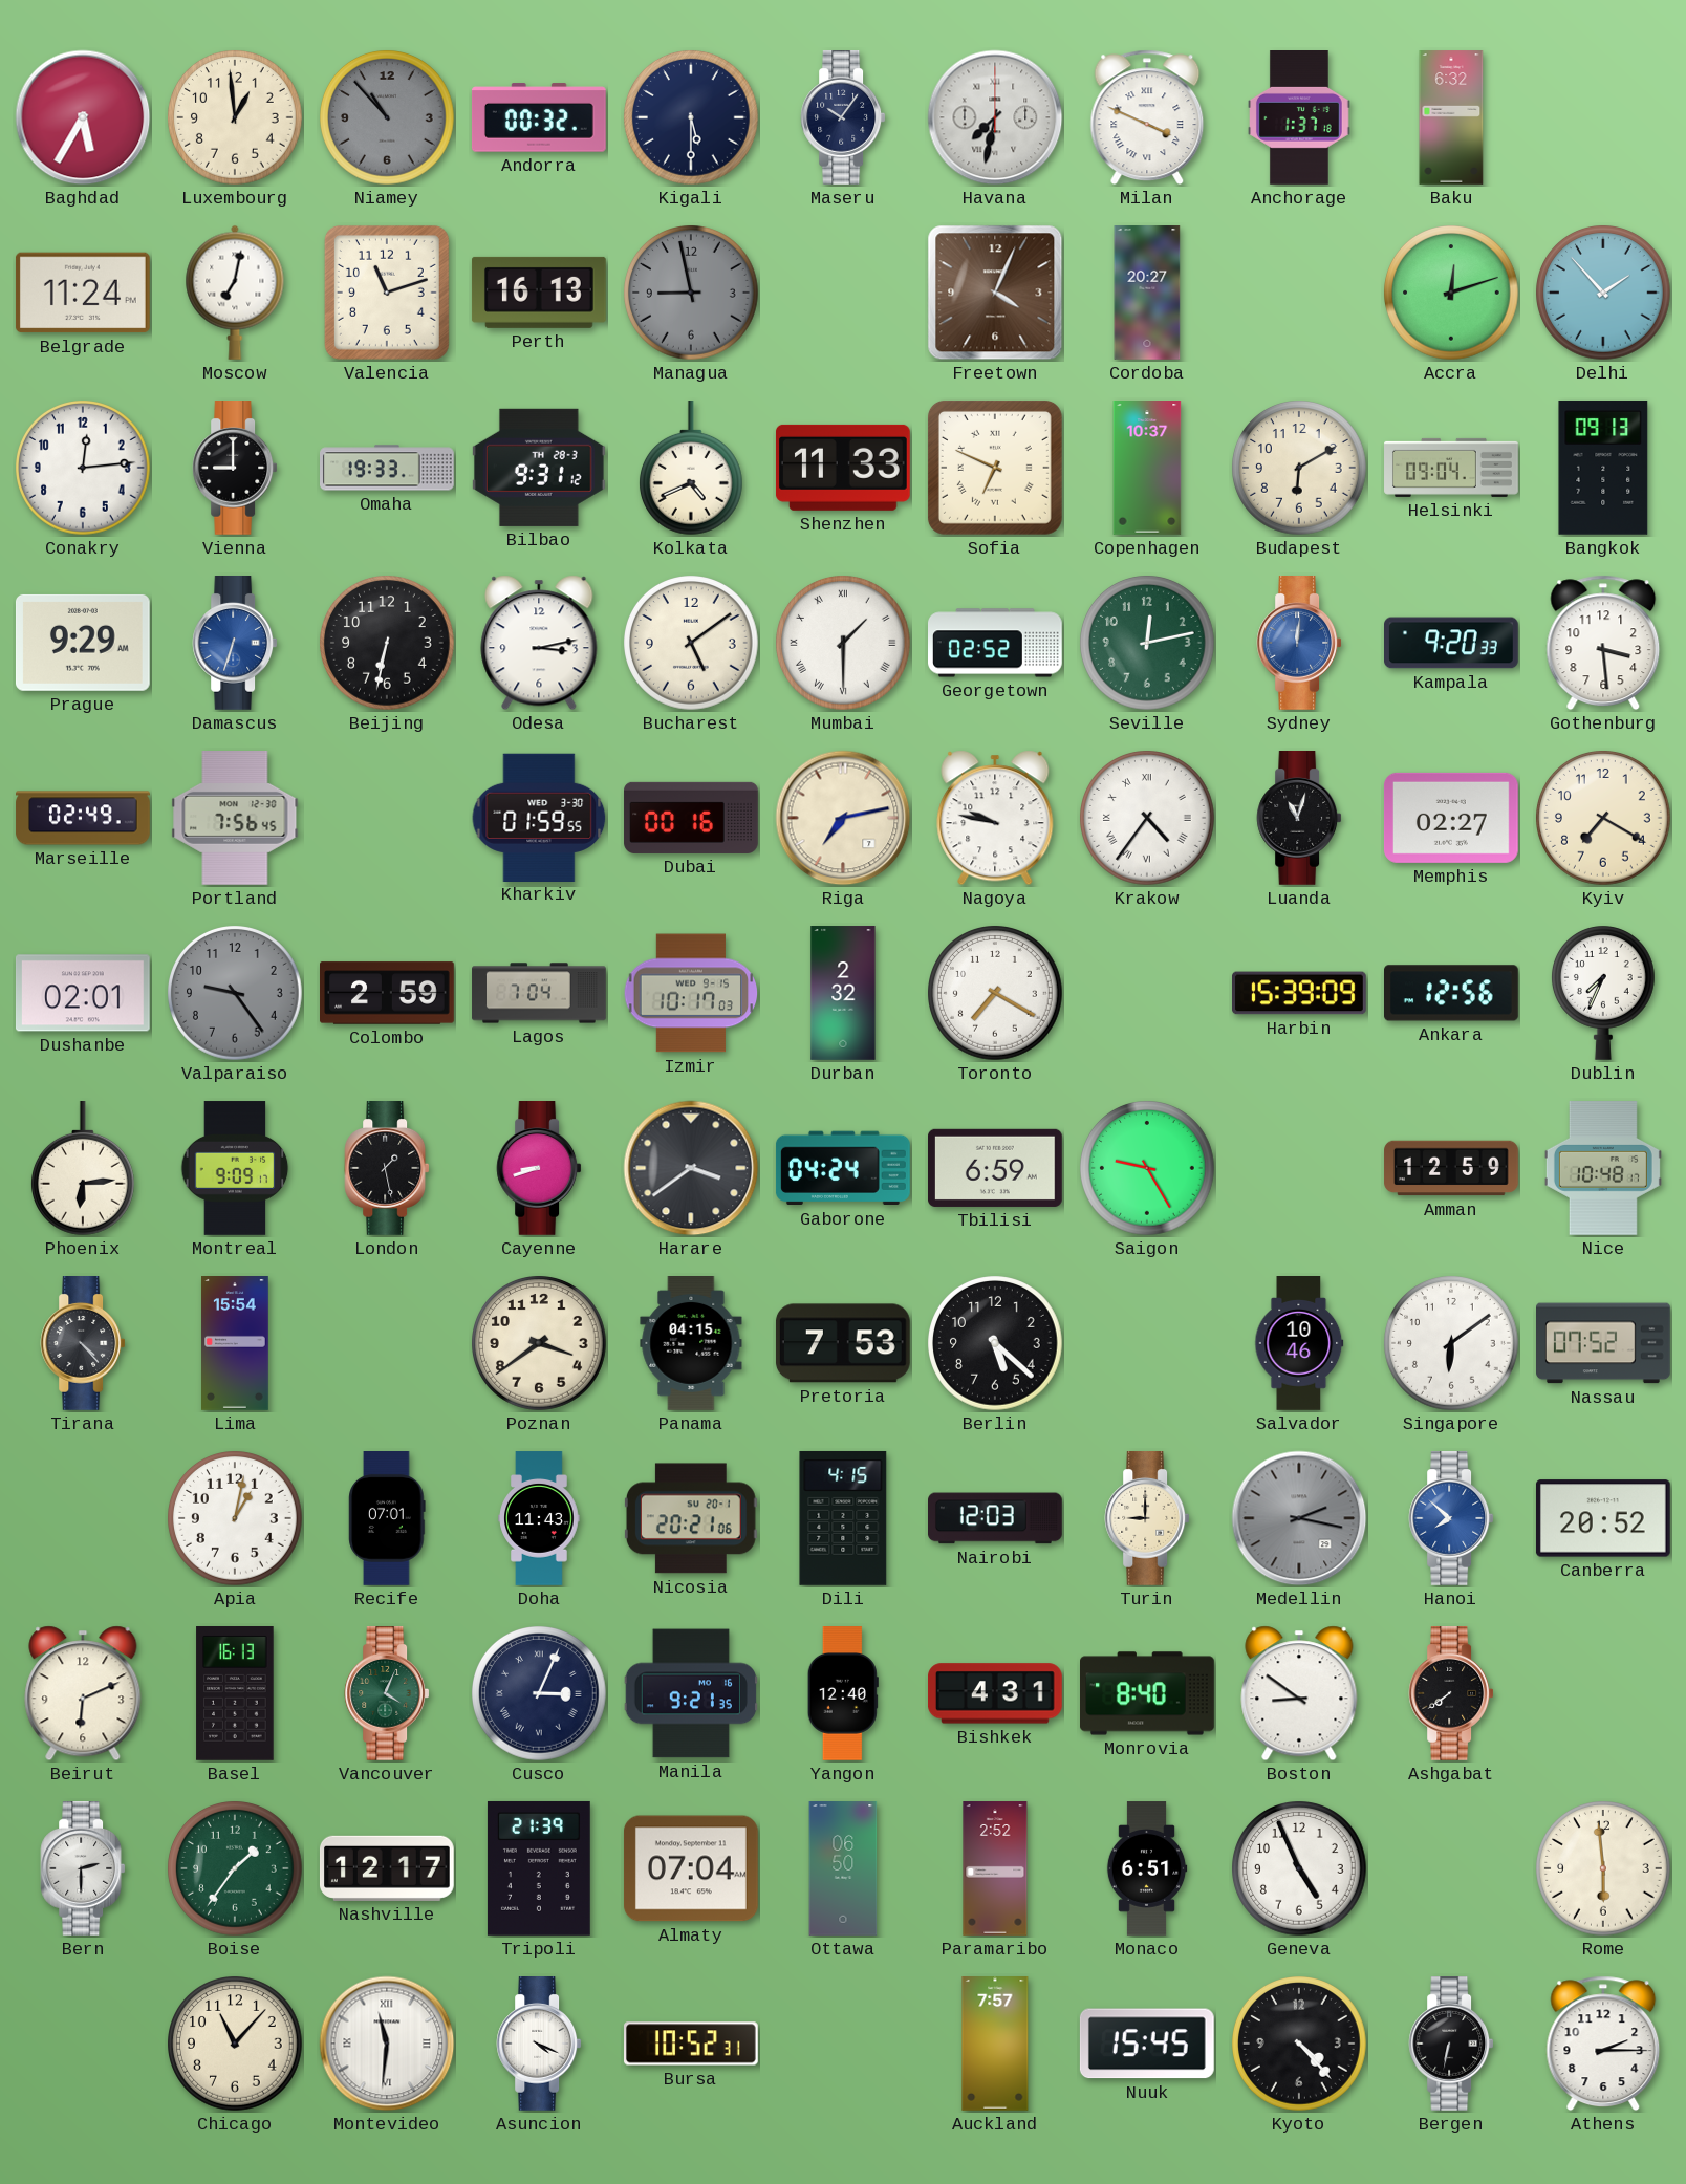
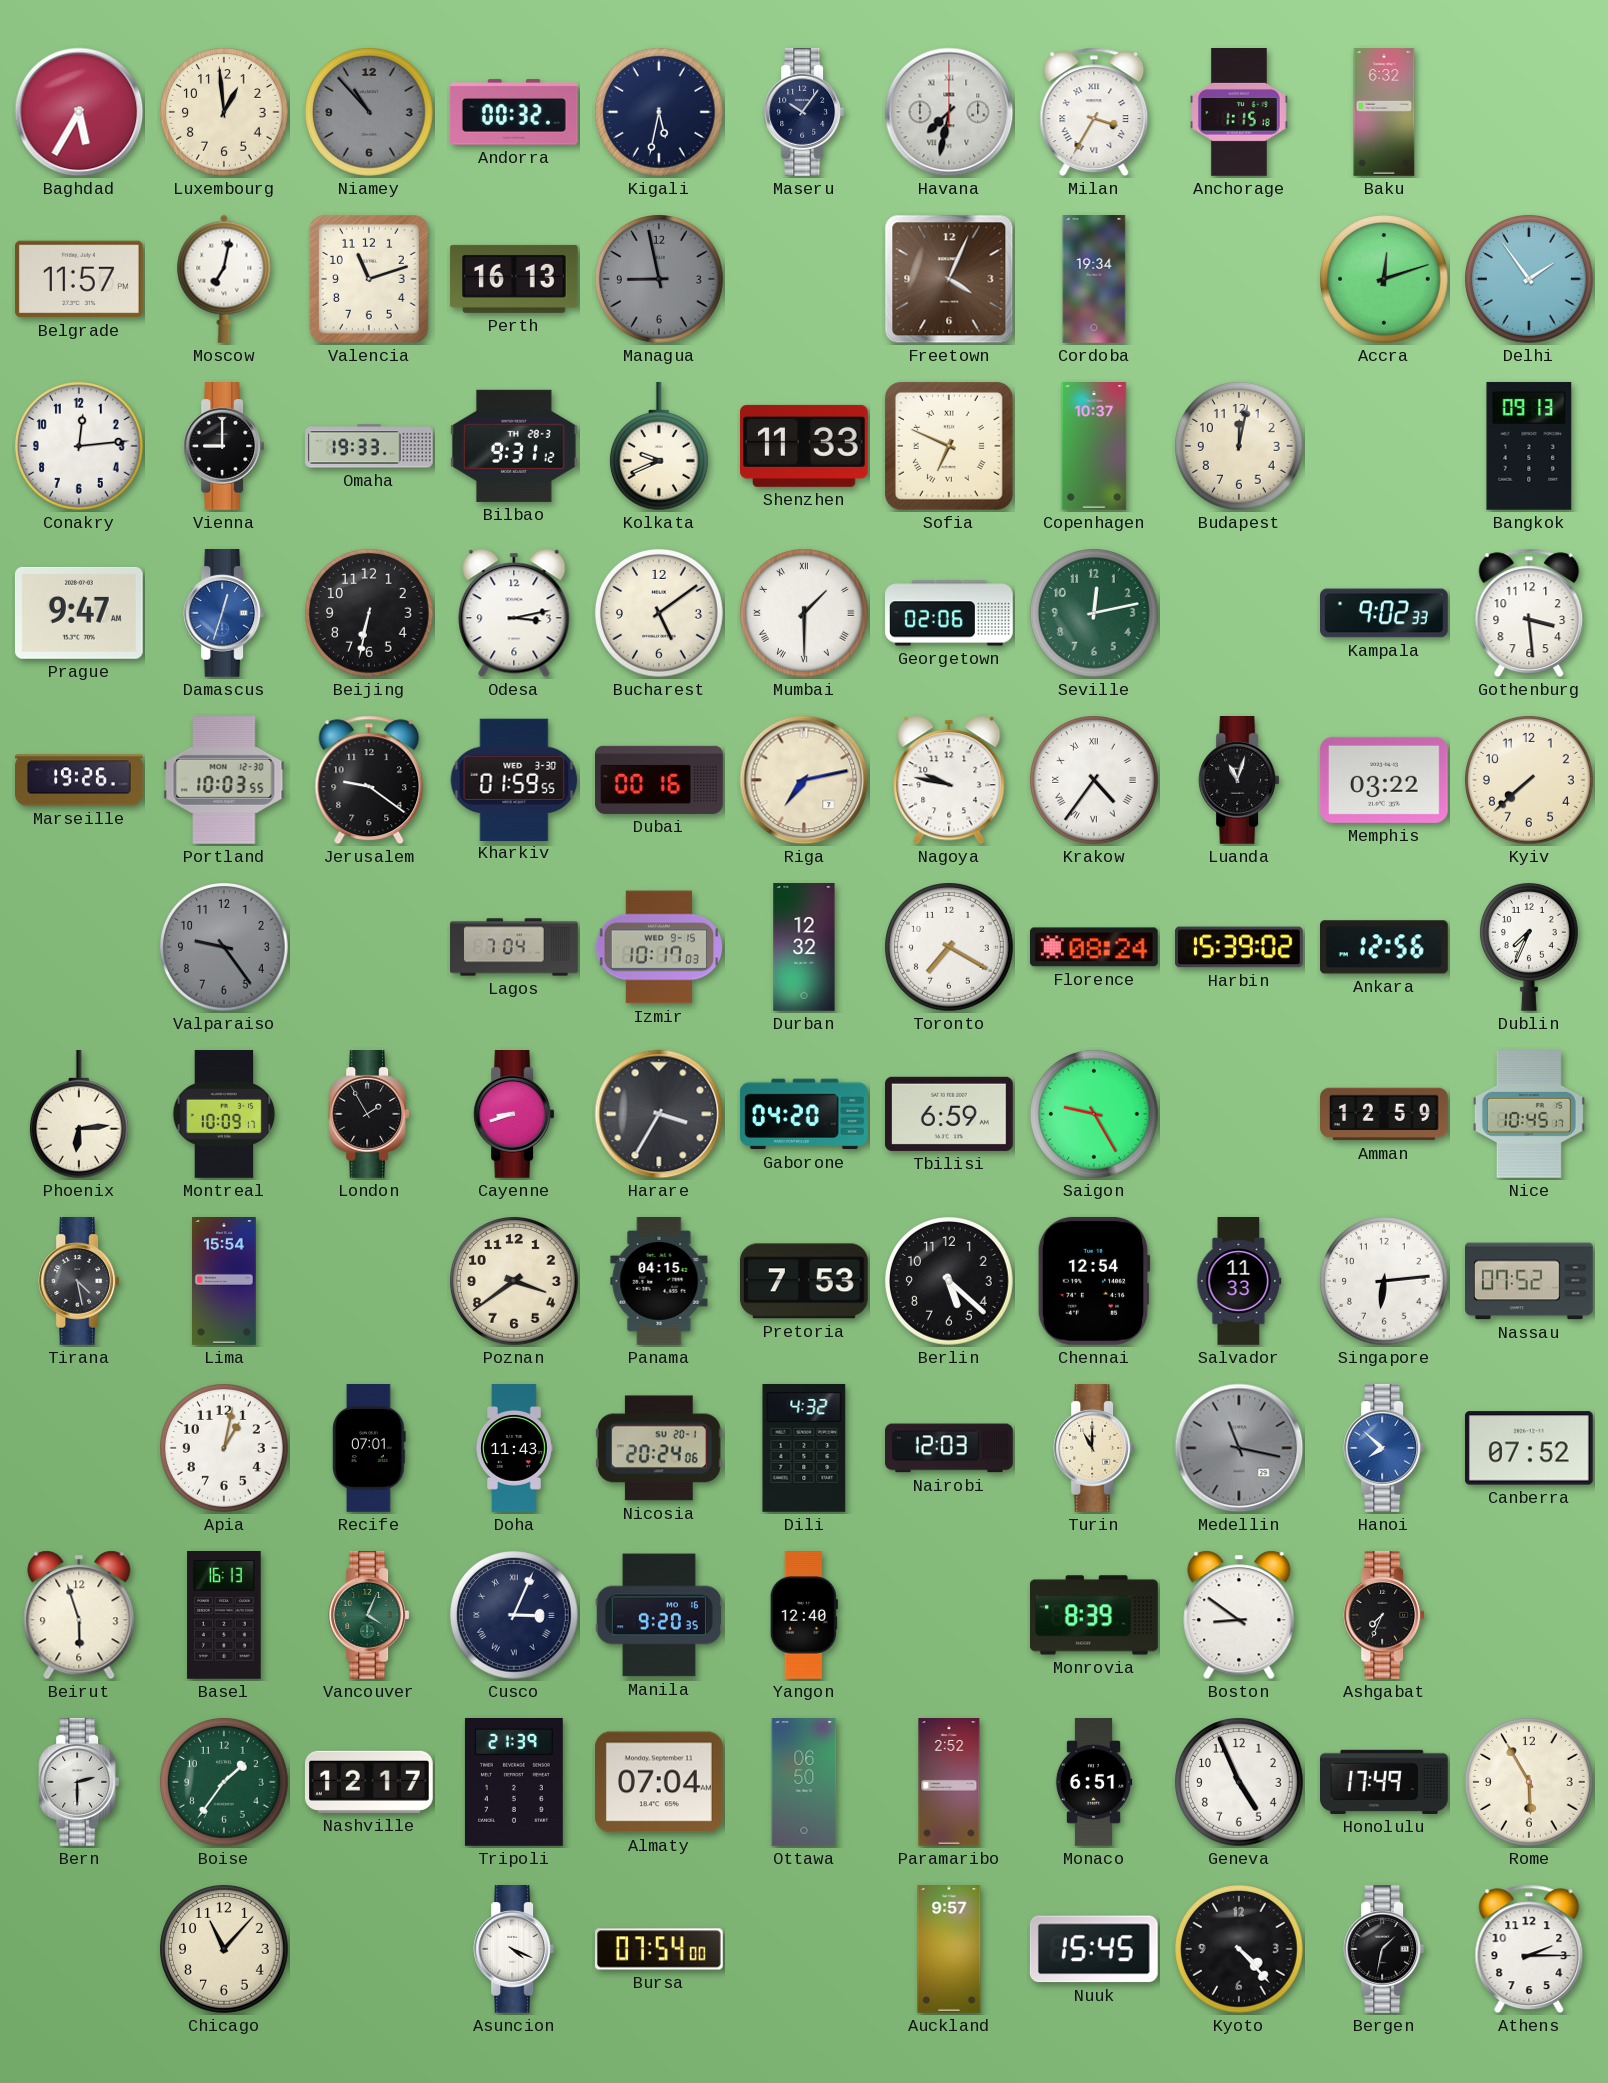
Kigali: 5:30 -> 5:32 (660, 113)
Milan: 3:49 -> 3:35 (1094, 112)
Anchorage: 1:37 -> 1:15 (1240, 112)
Belgrade: 11:24 -> 11:57 (79, 279)
Cordoba: 20:27 -> 19:34 (1094, 279)
Delhi: 1:53 -> 1:54 (1530, 280)
Kolkata: 4:41 -> 9:41 (659, 447)
Budapest: 6:10 -> 12:02 (1240, 447)
Helsinki: 09:04 -> none (1451, 468)
Prague: 9:29 -> 9:47 (79, 613)
Damascus: 6:33 -> 12:33 (224, 614)
Georgetown: 02:52 -> 02:06 (950, 613)
Sydney: 12:01 -> none (1299, 644)
Kampala: 9:20 -> 9:02 (1385, 613)
Marseille: 02:49 -> 19:26 (79, 780)
Portland: 7:56 -> 10:03 (224, 781)
Jerusalem: none -> 9:21 (369, 780)
Memphis: 02:27 -> 03:22 (1384, 780)
Kyiv: 7:20 -> 7:38 (1530, 781)
Dushanbe: 02:01 -> none (83, 993)
Colombo: 2:59 -> none (388, 993)
Durban: 2:32 -> 12:32 (804, 947)
Florence: none -> 08:24 (1094, 947)
Harbin: 15:39:09 -> 15:39:02 (1240, 947)
Montreal: 9:09 -> 10:09 (224, 1114)
London: 1:28 -> 1:55 (369, 1115)
Harare: 3:39 -> 3:35 (659, 1114)
Gaborone: 04:24 -> 04:20 (804, 1114)
Nice: 10:48 -> 10:45 (1529, 1115)
Tirana: 4:23 -> 4:28 (79, 1282)
Chennai: none -> 12:54 (1094, 1281)
Salvador: 10:46 -> 11:33 (1239, 1281)
Singapore: 6:09 -> 6:14 (1385, 1282)
Nicosia: 20:21 -> 20:24 (659, 1448)
Dili: 4:15 -> 4:32 (804, 1448)
Turin: 9:00 -> 11:00 (1094, 1449)
Medellin: 2:17 -> 11:17 (1239, 1448)
Canberra: 20:52 -> 07:52 (1529, 1448)
Beirut: 6:11 -> 5:57 (79, 1615)
Manila: 9:21 -> 9:20 (658, 1615)
Bishkek: 4:31 -> none (996, 1693)
Monrovia: 8:40 -> 8:39 (1095, 1615)
Ashgabat: 7:39 -> 7:34 (1384, 1616)
Honolulu: none -> 17:49 (1385, 1782)
Rome: 5:59 -> 5:55 (1530, 1783)
Montevideo: 11:31 -> none (387, 2044)
Bursa: 10:52 -> 07:54 (660, 1949)
Auckland: 7:57 -> 9:57 (949, 1949)
Bergen: 6:32 -> 1:32 (1384, 1950)
